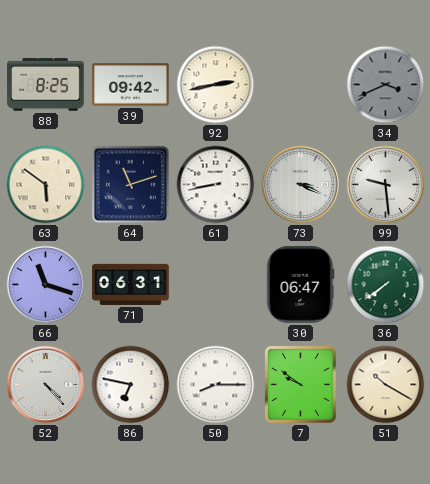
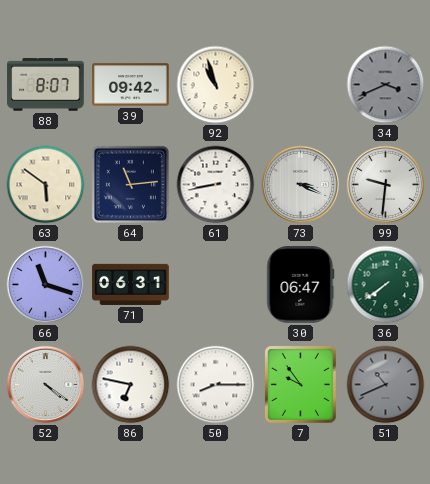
88: 8:25 -> 8:07 (46, 85)
92: 2:43 -> 10:57 (216, 85)
64: 11:12 -> 11:14 (130, 184)
99: 9:29 -> 9:31 (386, 185)
52: 4:23 -> 4:21 (46, 385)
7: 9:51 -> 9:54 (300, 384)
51: 10:20 -> 10:41 (386, 385)
51 dial: cream -> grey (386, 385)
